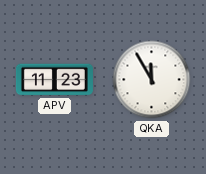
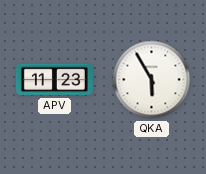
QKA: 11:55 -> 5:55 (152, 80)
